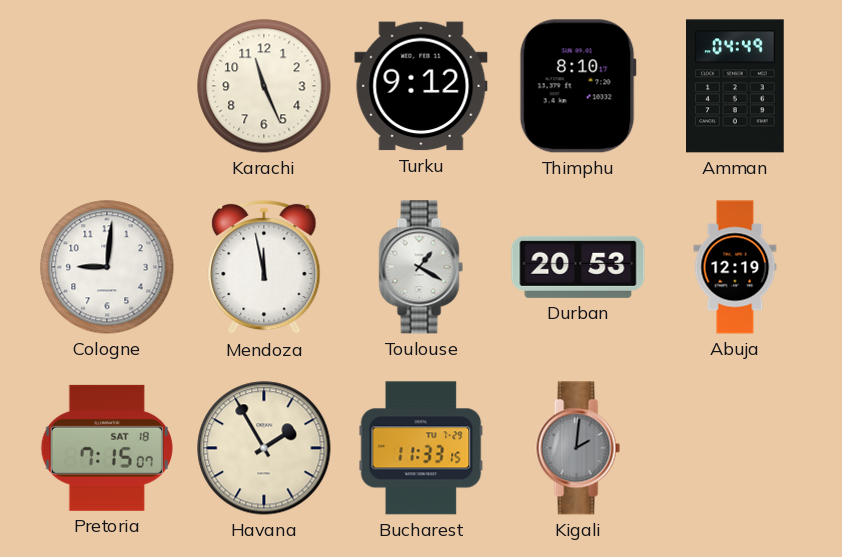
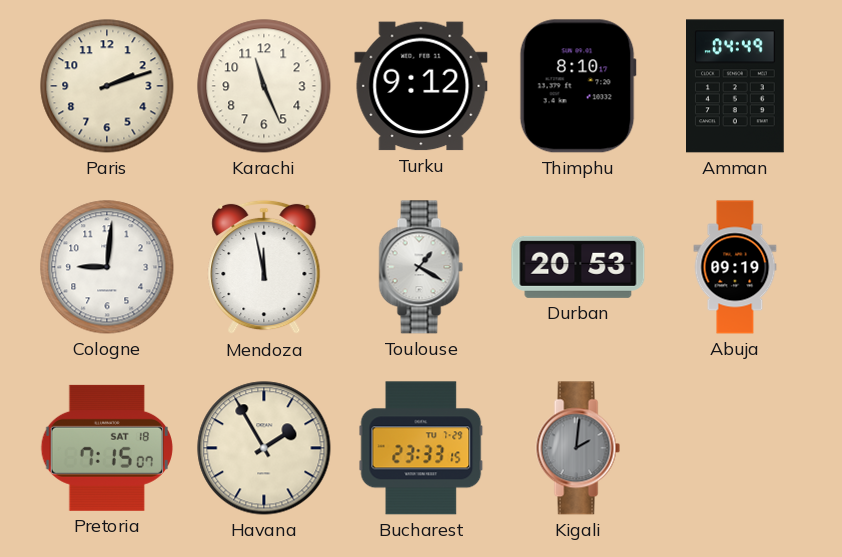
Paris: none -> 2:12 (107, 86)
Abuja: 12:19 -> 09:19 (735, 267)
Bucharest: 11:33 -> 23:33 (421, 448)
